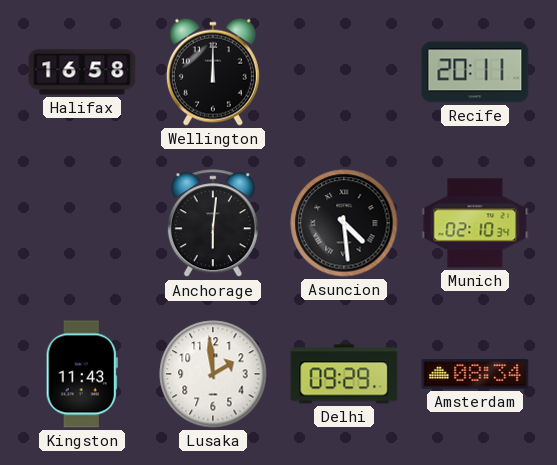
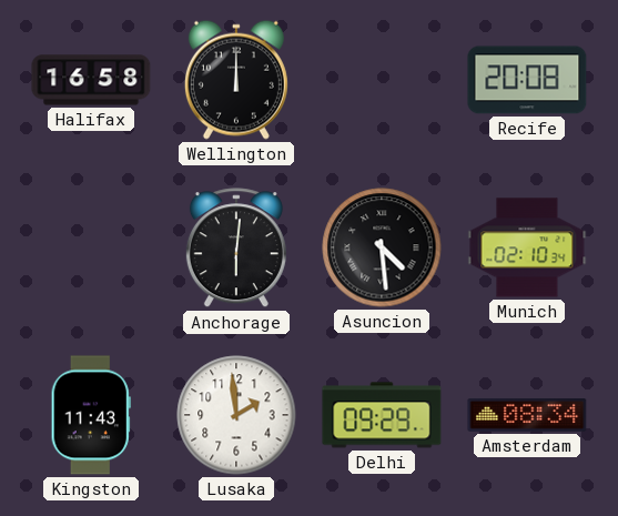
Recife: 20:11 -> 20:08 (527, 80)
